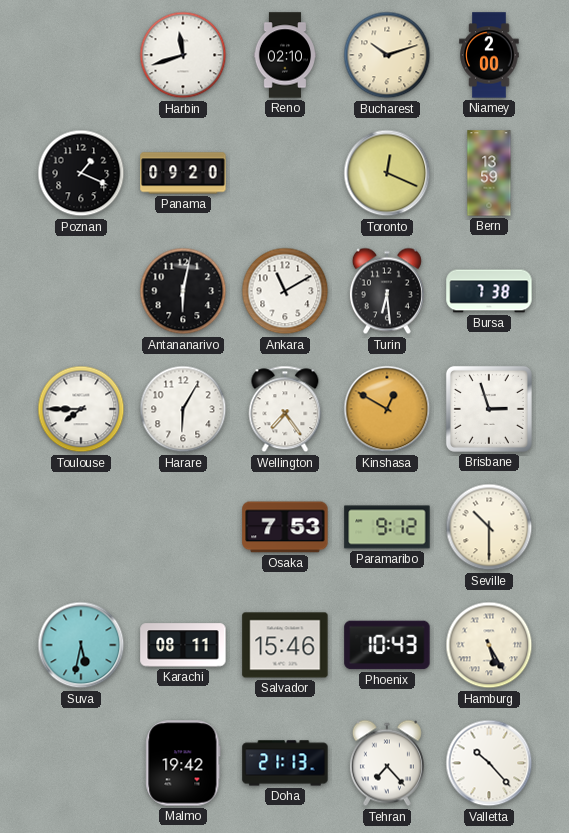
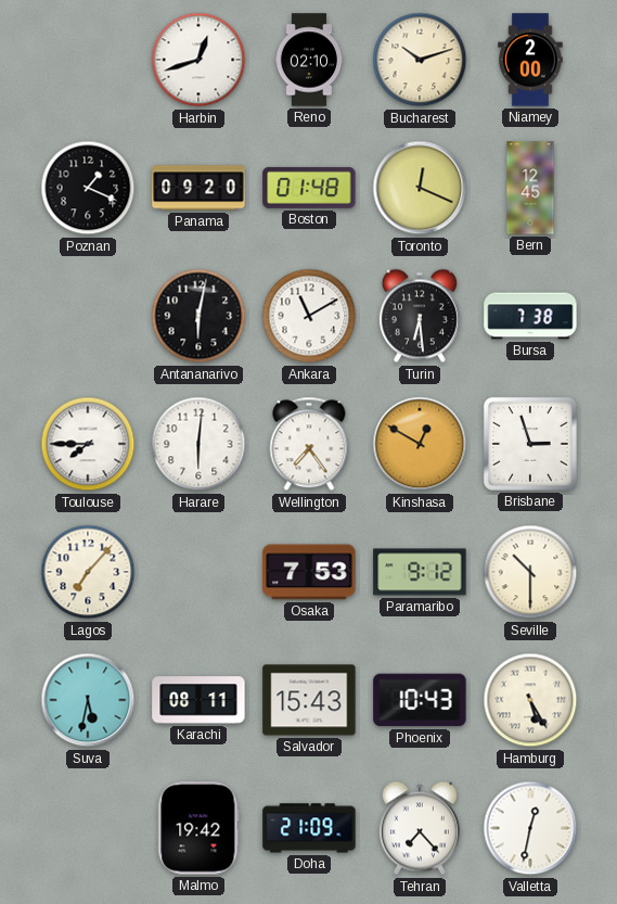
Harbin: 11:42 -> 12:42 (198, 60)
Boston: none -> 01:48 (309, 188)
Bern: 13:59 -> 12:45 (530, 188)
Harare: 6:05 -> 6:01 (198, 444)
Lagos: none -> 7:07 (88, 572)
Salvador: 15:46 -> 15:43 (309, 700)
Doha: 21:13 -> 21:09 (309, 828)
Valletta: 10:23 -> 12:32 (530, 828)
